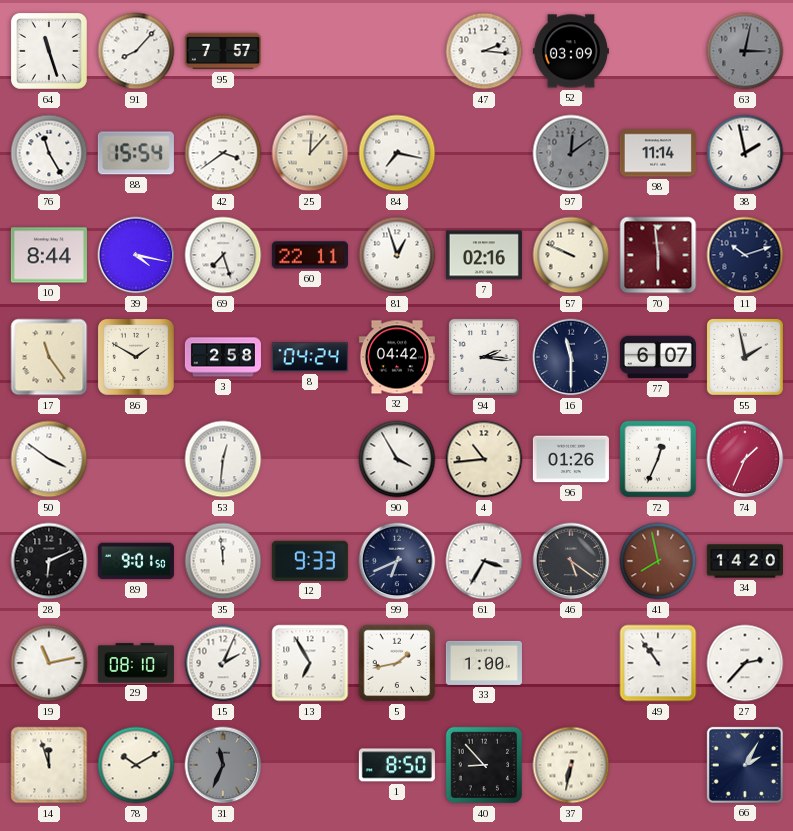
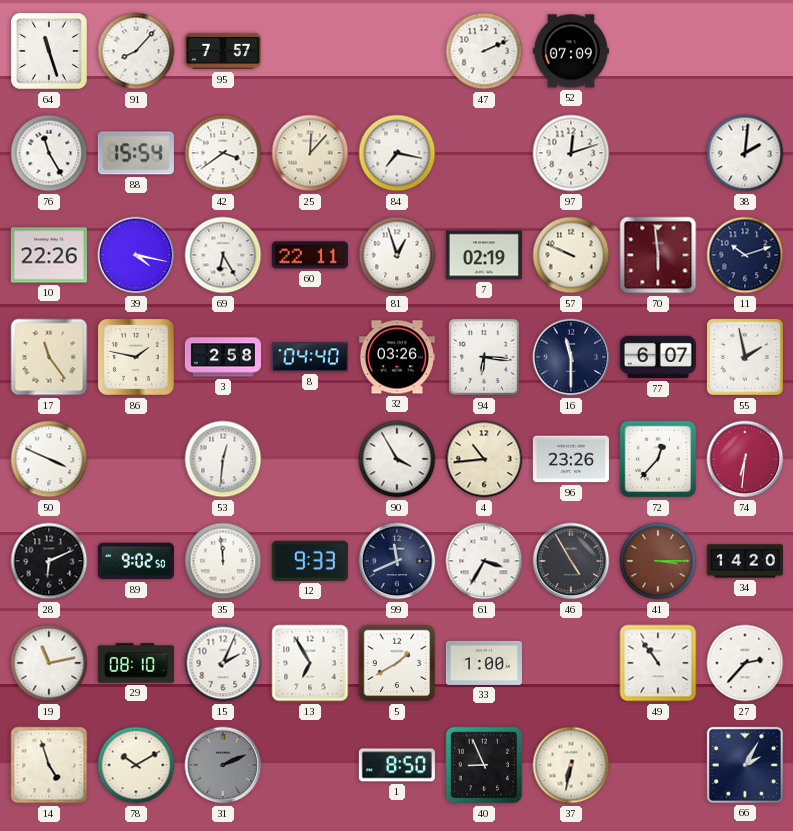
47: 2:16 -> 2:11 (484, 51)
52: 03:09 -> 07:09 (571, 51)
63: 3:02 -> none (745, 51)
97: 12:09 -> 12:12 (571, 153)
97 dial: grey -> white (571, 153)
98: 11:14 -> none (658, 153)
38: 1:58 -> 2:01 (745, 153)
10: 8:44 -> 22:26 (49, 255)
69: 7:27 -> 6:25 (223, 255)
7: 02:16 -> 02:19 (484, 255)
86: 1:50 -> 1:47 (136, 357)
8: 04:24 -> 04:40 (310, 357)
32: 04:42 -> 03:26 (397, 357)
94: 2:16 -> 6:16 (484, 357)
50: 3:51 -> 3:49 (49, 459)
96: 01:26 -> 23:26 (571, 459)
72: 12:34 -> 12:37 (658, 459)
74: 1:34 -> 6:31 (745, 459)
89: 9:01 -> 9:02 (136, 561)
99: 6:41 -> 11:41 (397, 561)
46: 5:21 -> 4:55 (571, 561)
41: 7:58 -> 3:15 (658, 561)
5: 1:43 -> 1:40 (397, 663)
14: 11:57 -> 4:57 (49, 765)
31: 11:34 -> 2:11 (223, 765)
40: 8:53 -> 8:56 (484, 765)
